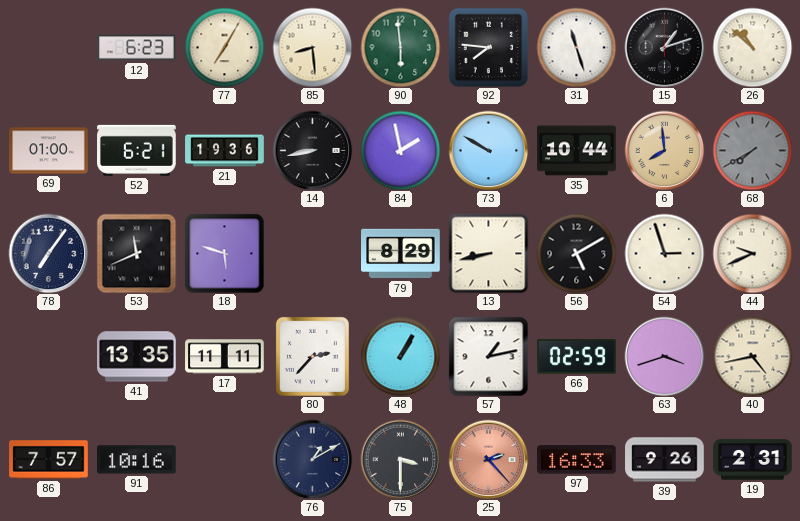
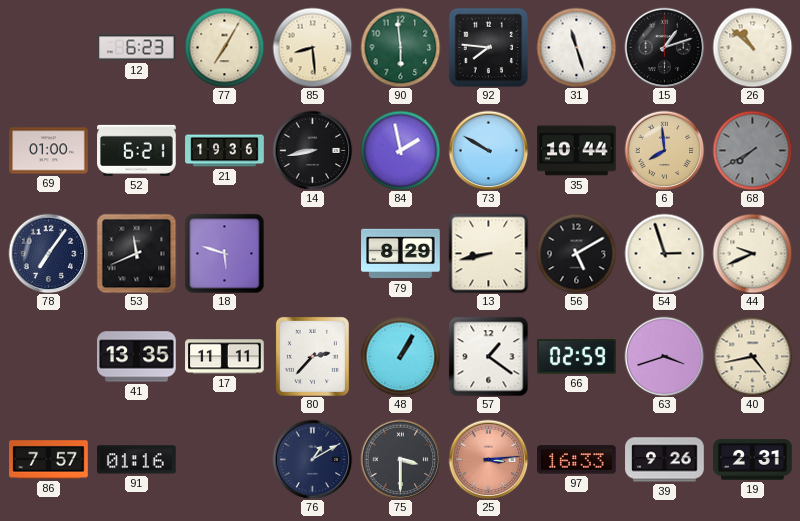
57: 1:13 -> 1:21 (488, 356)
91: 10:16 -> 01:16 (137, 460)
25: 2:23 -> 3:14 (488, 459)
